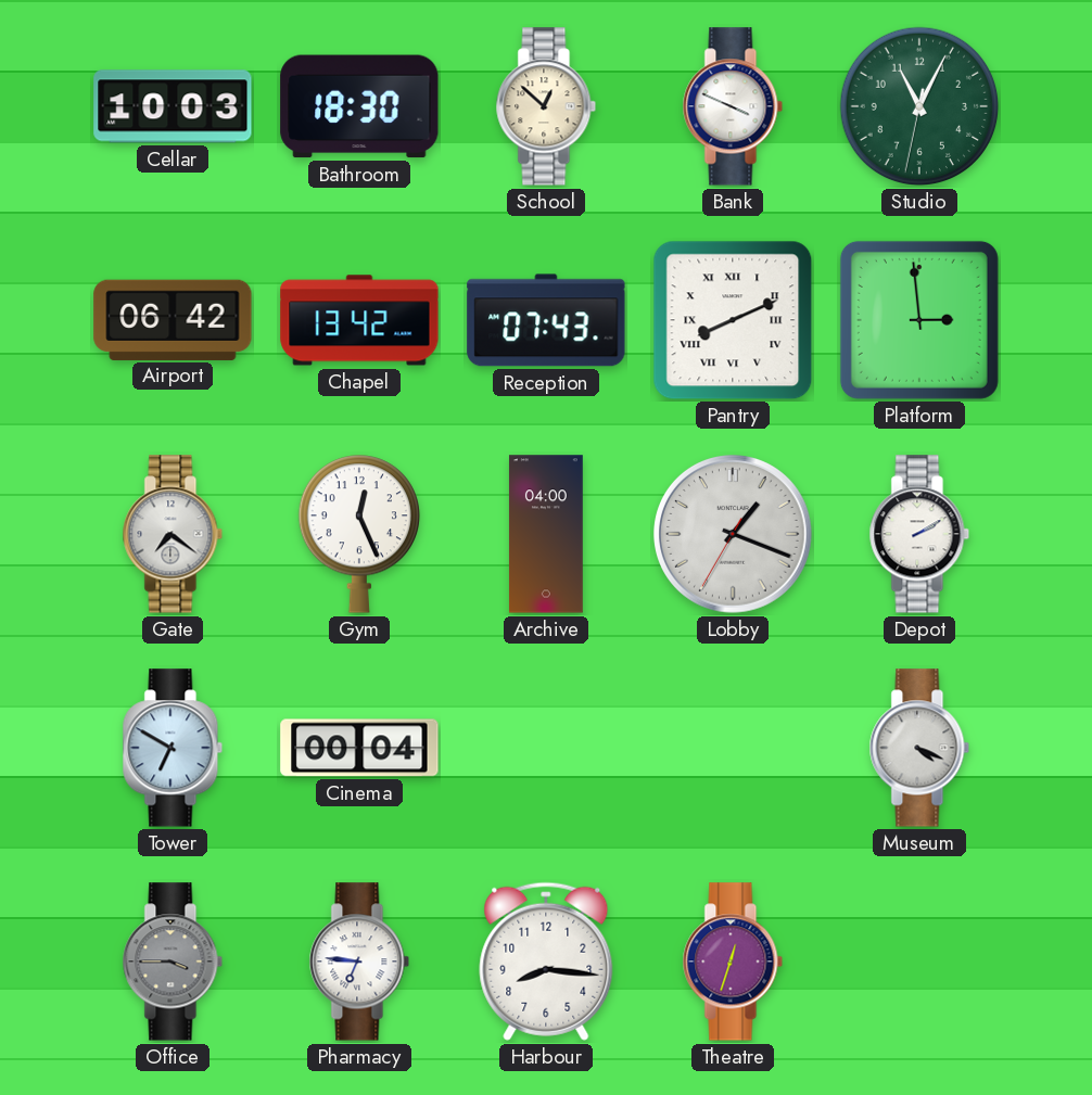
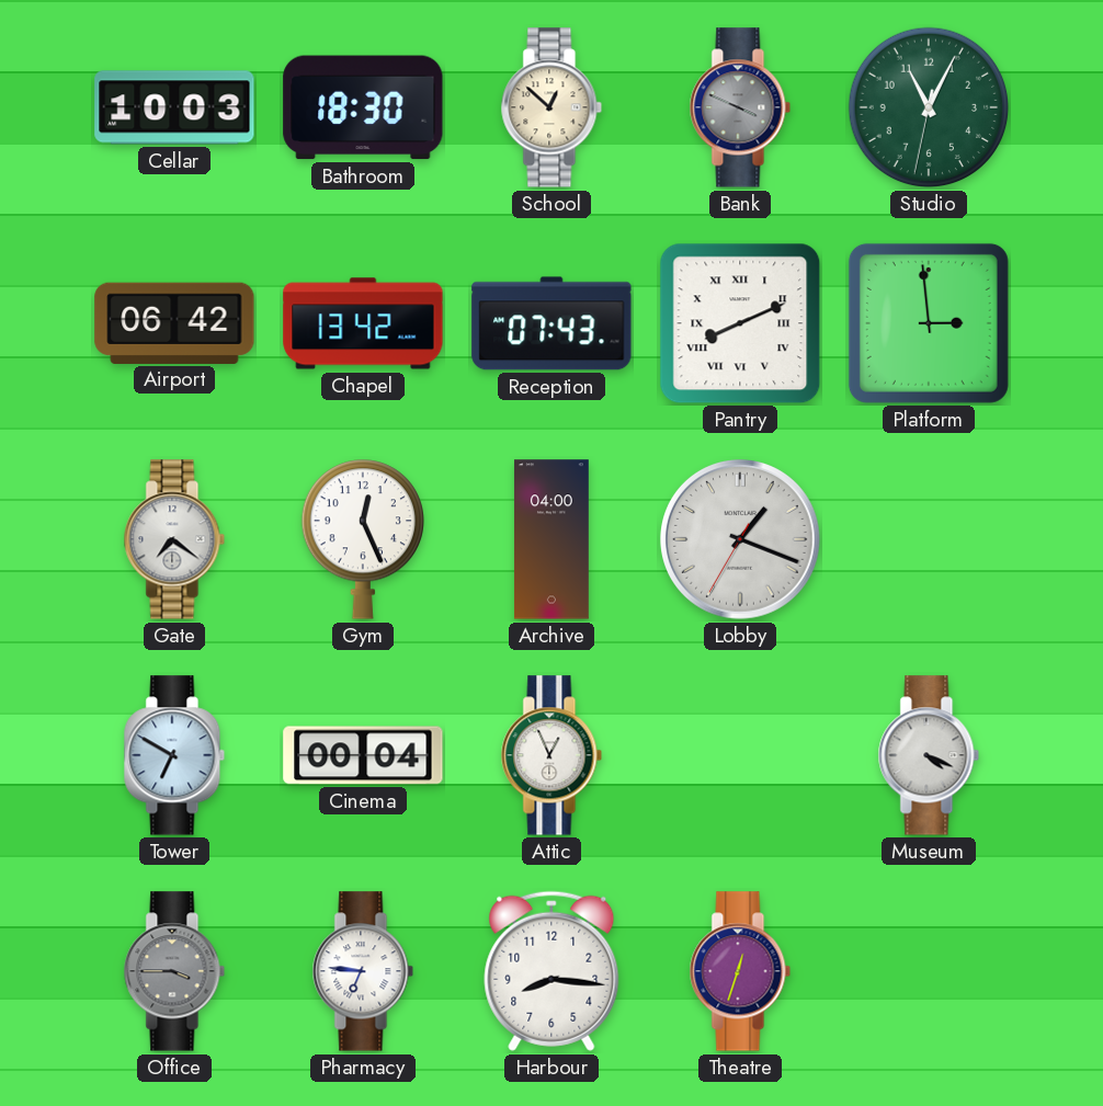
Bank dial: white -> grey (740, 107)
Depot: 2:10 -> none (919, 534)
Attic: none -> 12:56 (551, 755)
